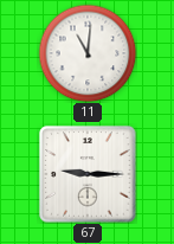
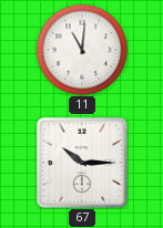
67: 9:15 -> 10:15 (82, 163)
